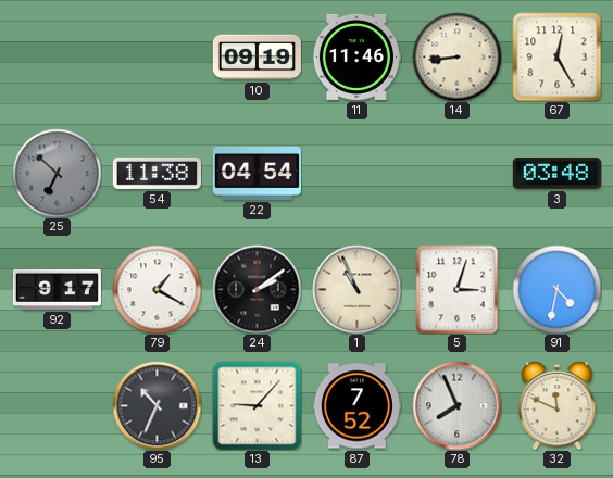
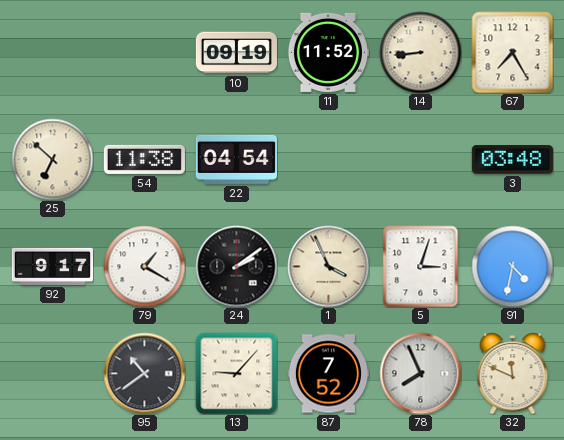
11: 11:46 -> 11:52 (328, 52)
67: 12:25 -> 7:25 (512, 52)
25 dial: grey -> cream (52, 159)
1: 10:56 -> 3:56 (328, 266)
95: 10:34 -> 10:39 (144, 373)
